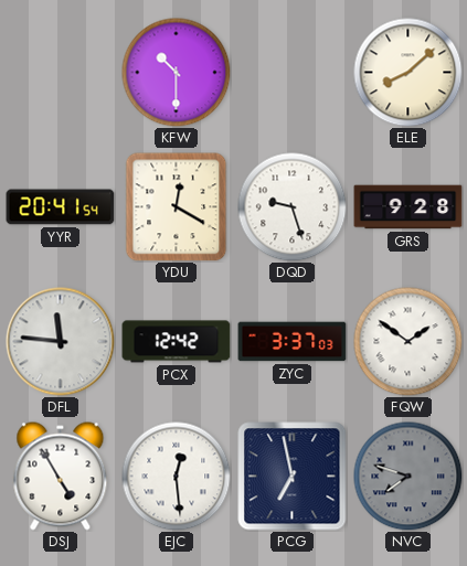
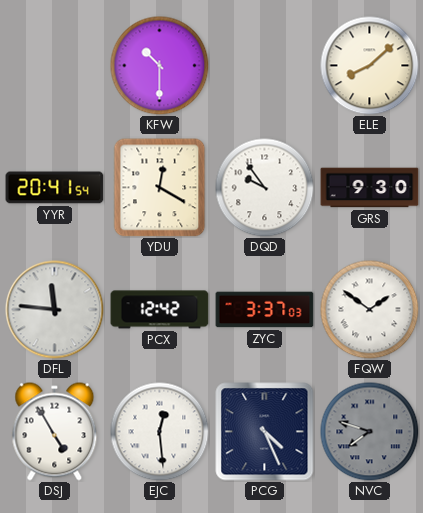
DQD: 9:27 -> 9:54 (265, 188)
GRS: 9:28 -> 9:30 (370, 188)
PCG: 6:58 -> 4:26 (265, 432)
